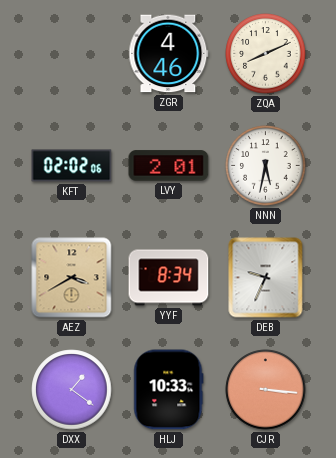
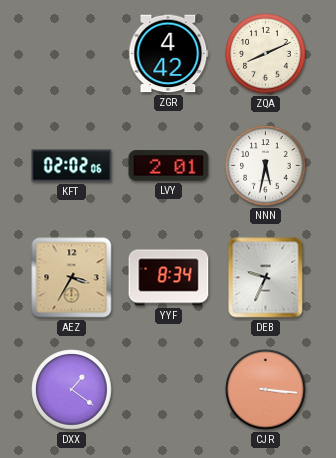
ZGR: 4:46 -> 4:42 (169, 54)
AEZ: 3:40 -> 3:35 (72, 278)
HLJ: 10:33 -> none (169, 390)
